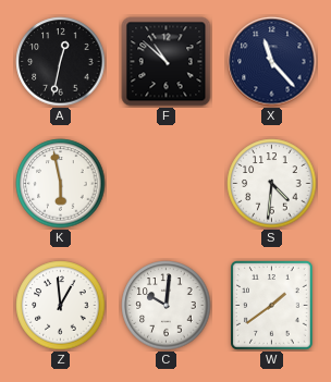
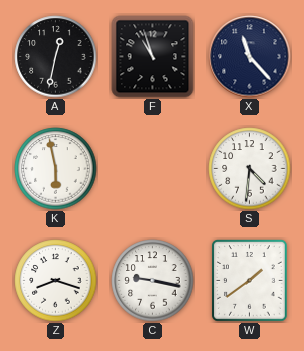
F: 10:52 -> 10:57 (153, 57)
Z: 12:59 -> 8:18 (56, 281)
C: 10:01 -> 9:17 (153, 281)
